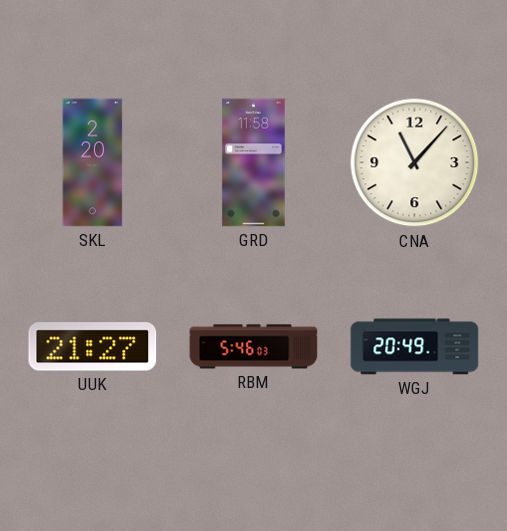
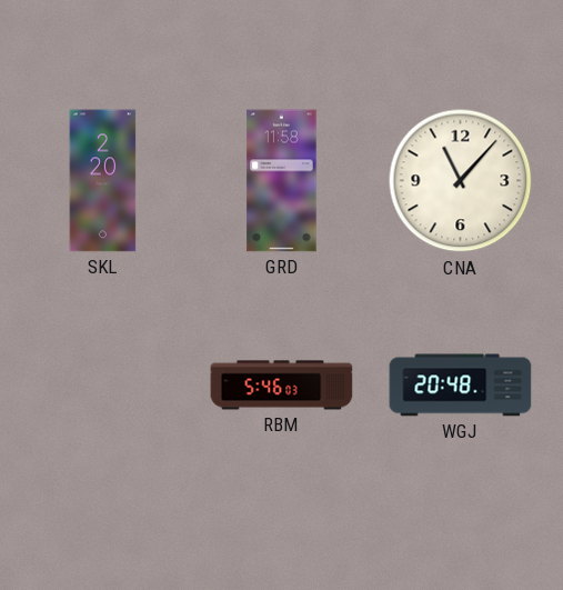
UUK: 21:27 -> none (93, 347)
WGJ: 20:49 -> 20:48 (461, 386)
